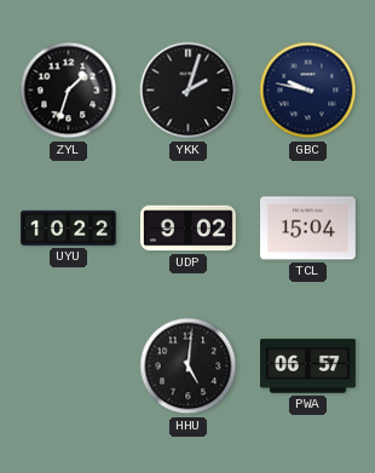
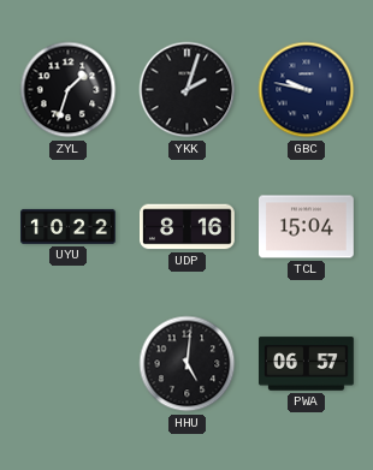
UDP: 9:02 -> 8:16 (188, 227)
